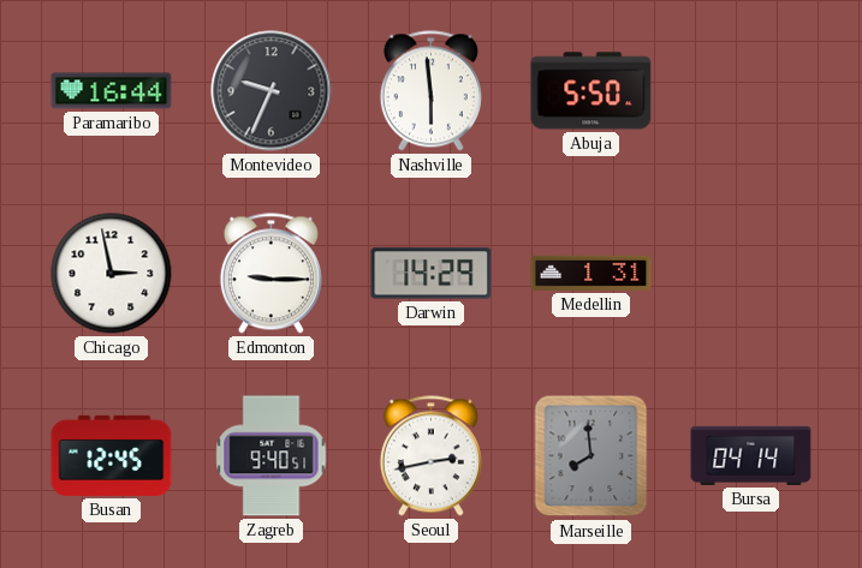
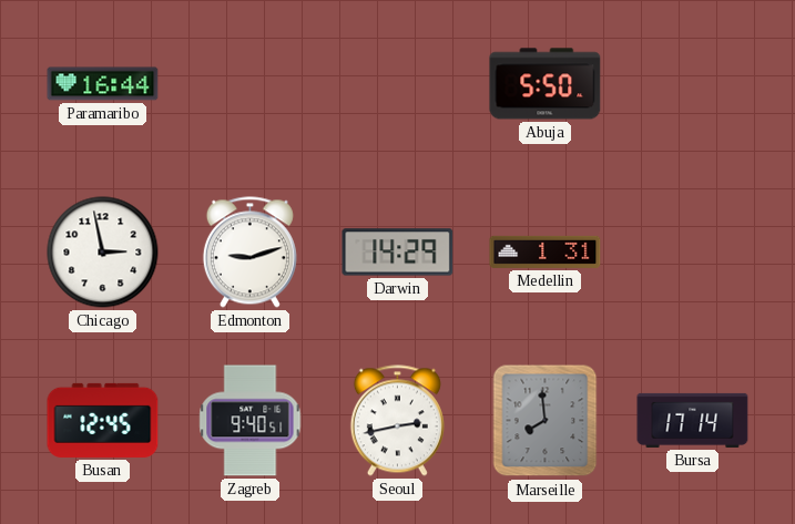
Montevideo: 9:34 -> none (272, 91)
Nashville: 5:59 -> none (430, 91)
Edmonton: 9:15 -> 9:12 (249, 253)
Bursa: 04:14 -> 17:14 (693, 420)
